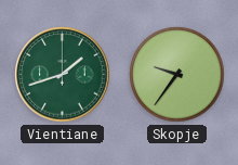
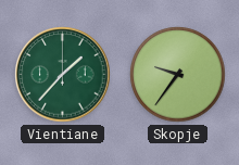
Vientiane: 1:42 -> 1:37 (63, 75)
